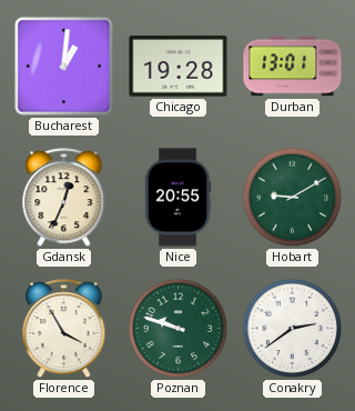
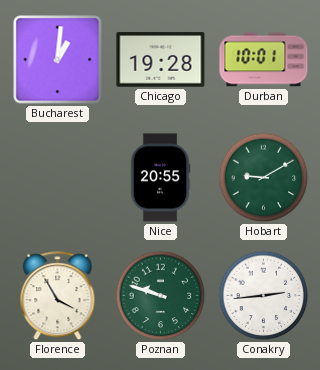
Durban: 13:01 -> 10:01 (264, 60)
Gdansk: 12:34 -> none (64, 198)
Conakry: 2:39 -> 2:44 (264, 296)
